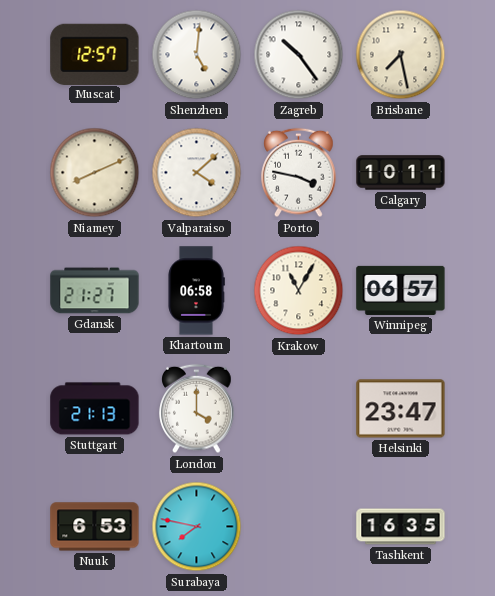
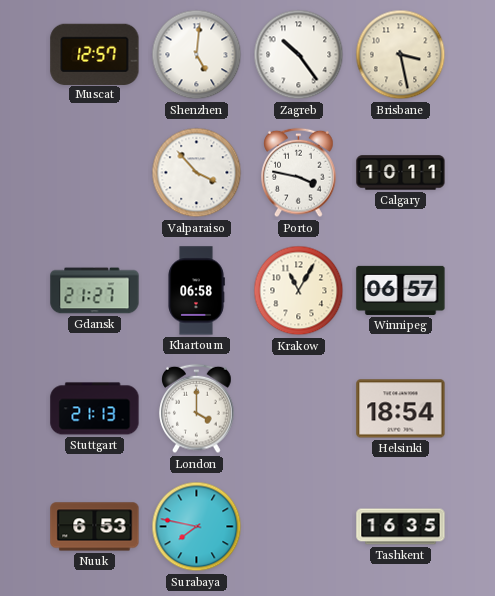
Brisbane: 7:28 -> 3:28 (401, 55)
Niamey: 8:11 -> none (95, 173)
Valparaiso: 4:08 -> 3:53 (197, 173)
Helsinki: 23:47 -> 18:54 (401, 409)
